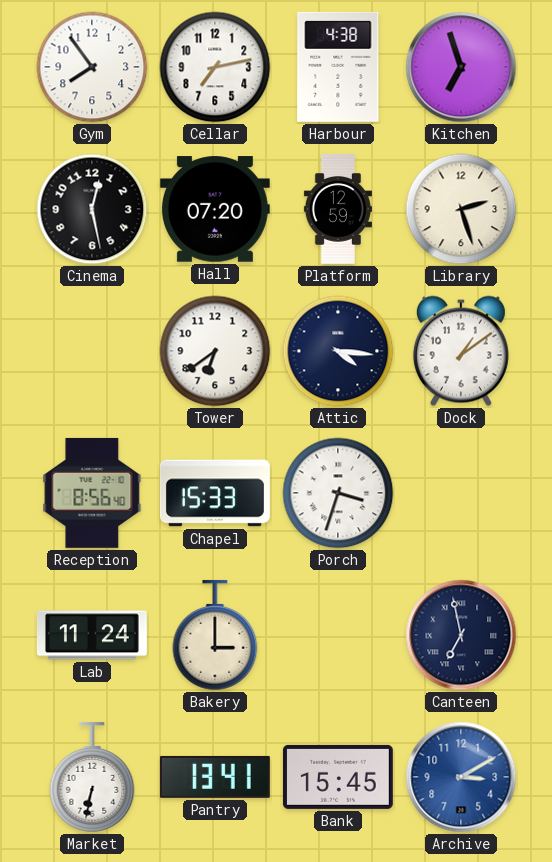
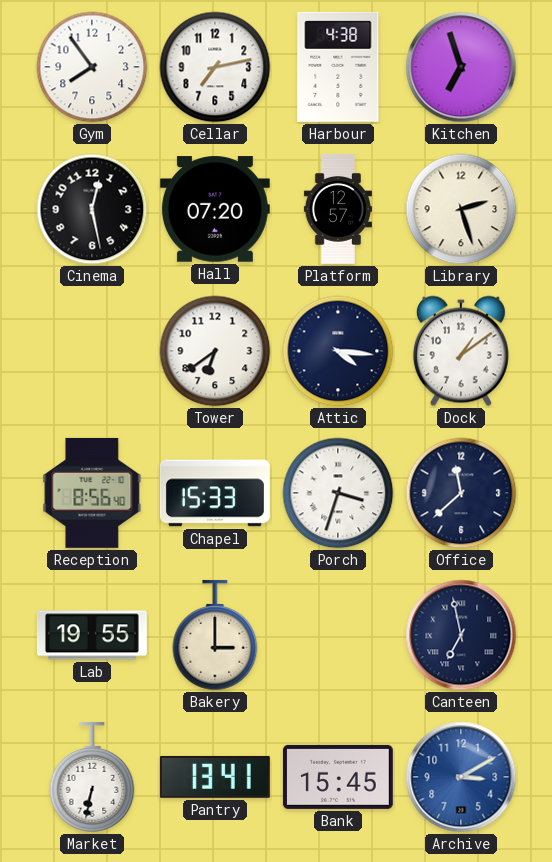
Platform: 12:59 -> 12:57 (338, 210)
Office: none -> 11:38 (461, 493)
Lab: 11:24 -> 19:55 (92, 635)
